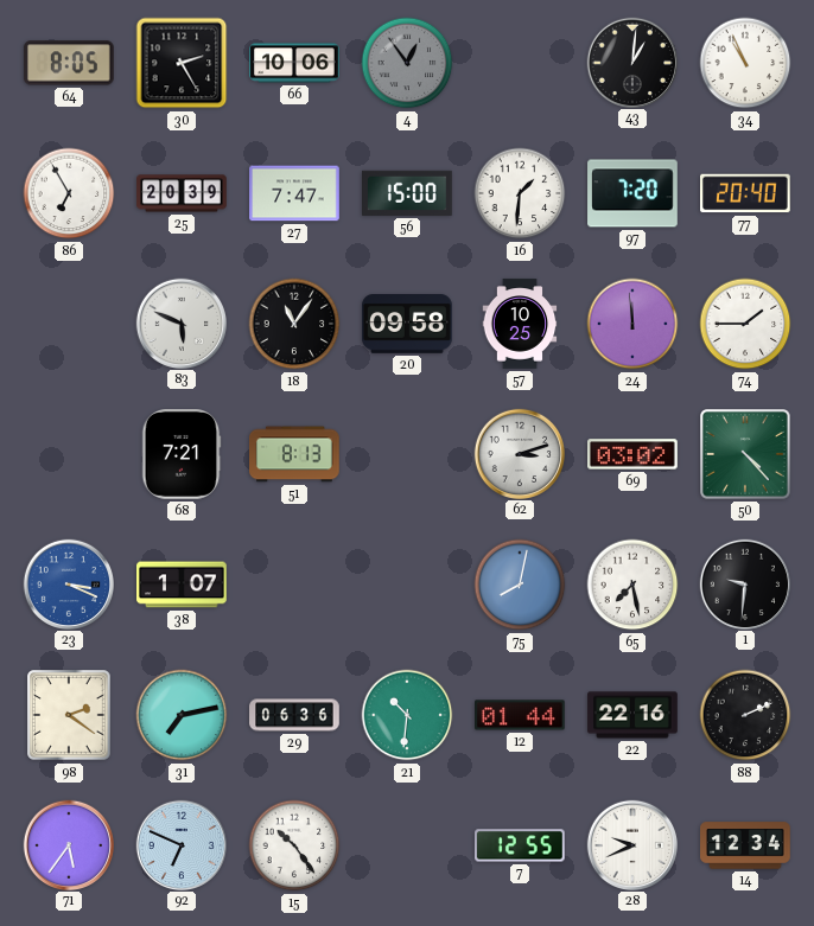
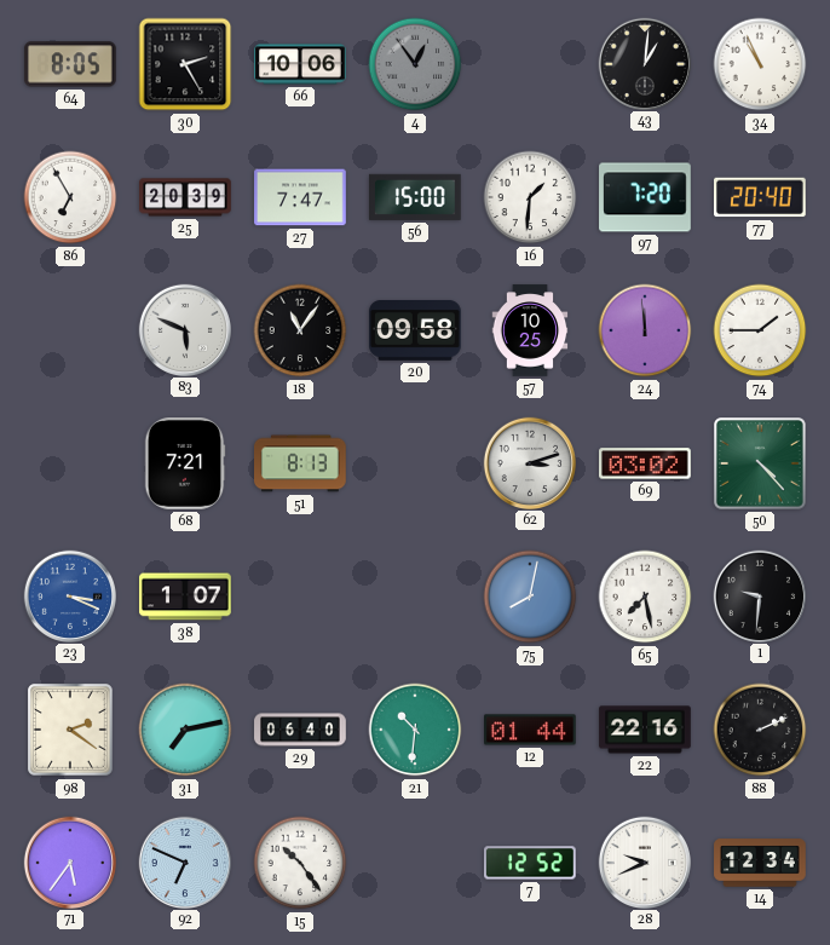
29: 06:36 -> 06:40 (300, 730)
7: 12:55 -> 12:52 (531, 863)
